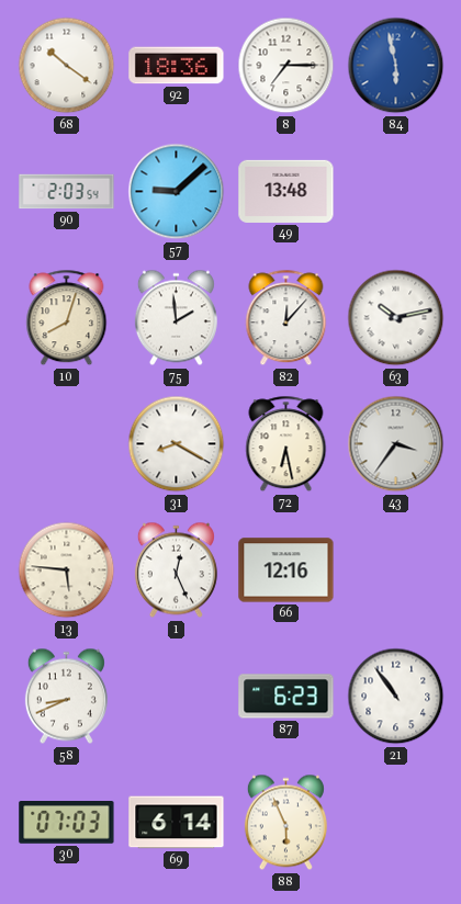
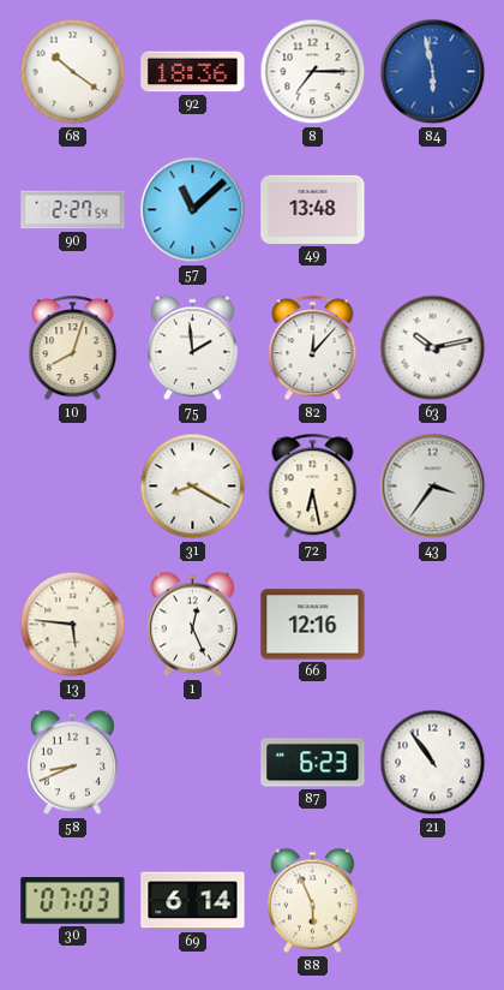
90: 2:03 -> 2:27 (73, 210)
57: 9:08 -> 11:08 (193, 210)
